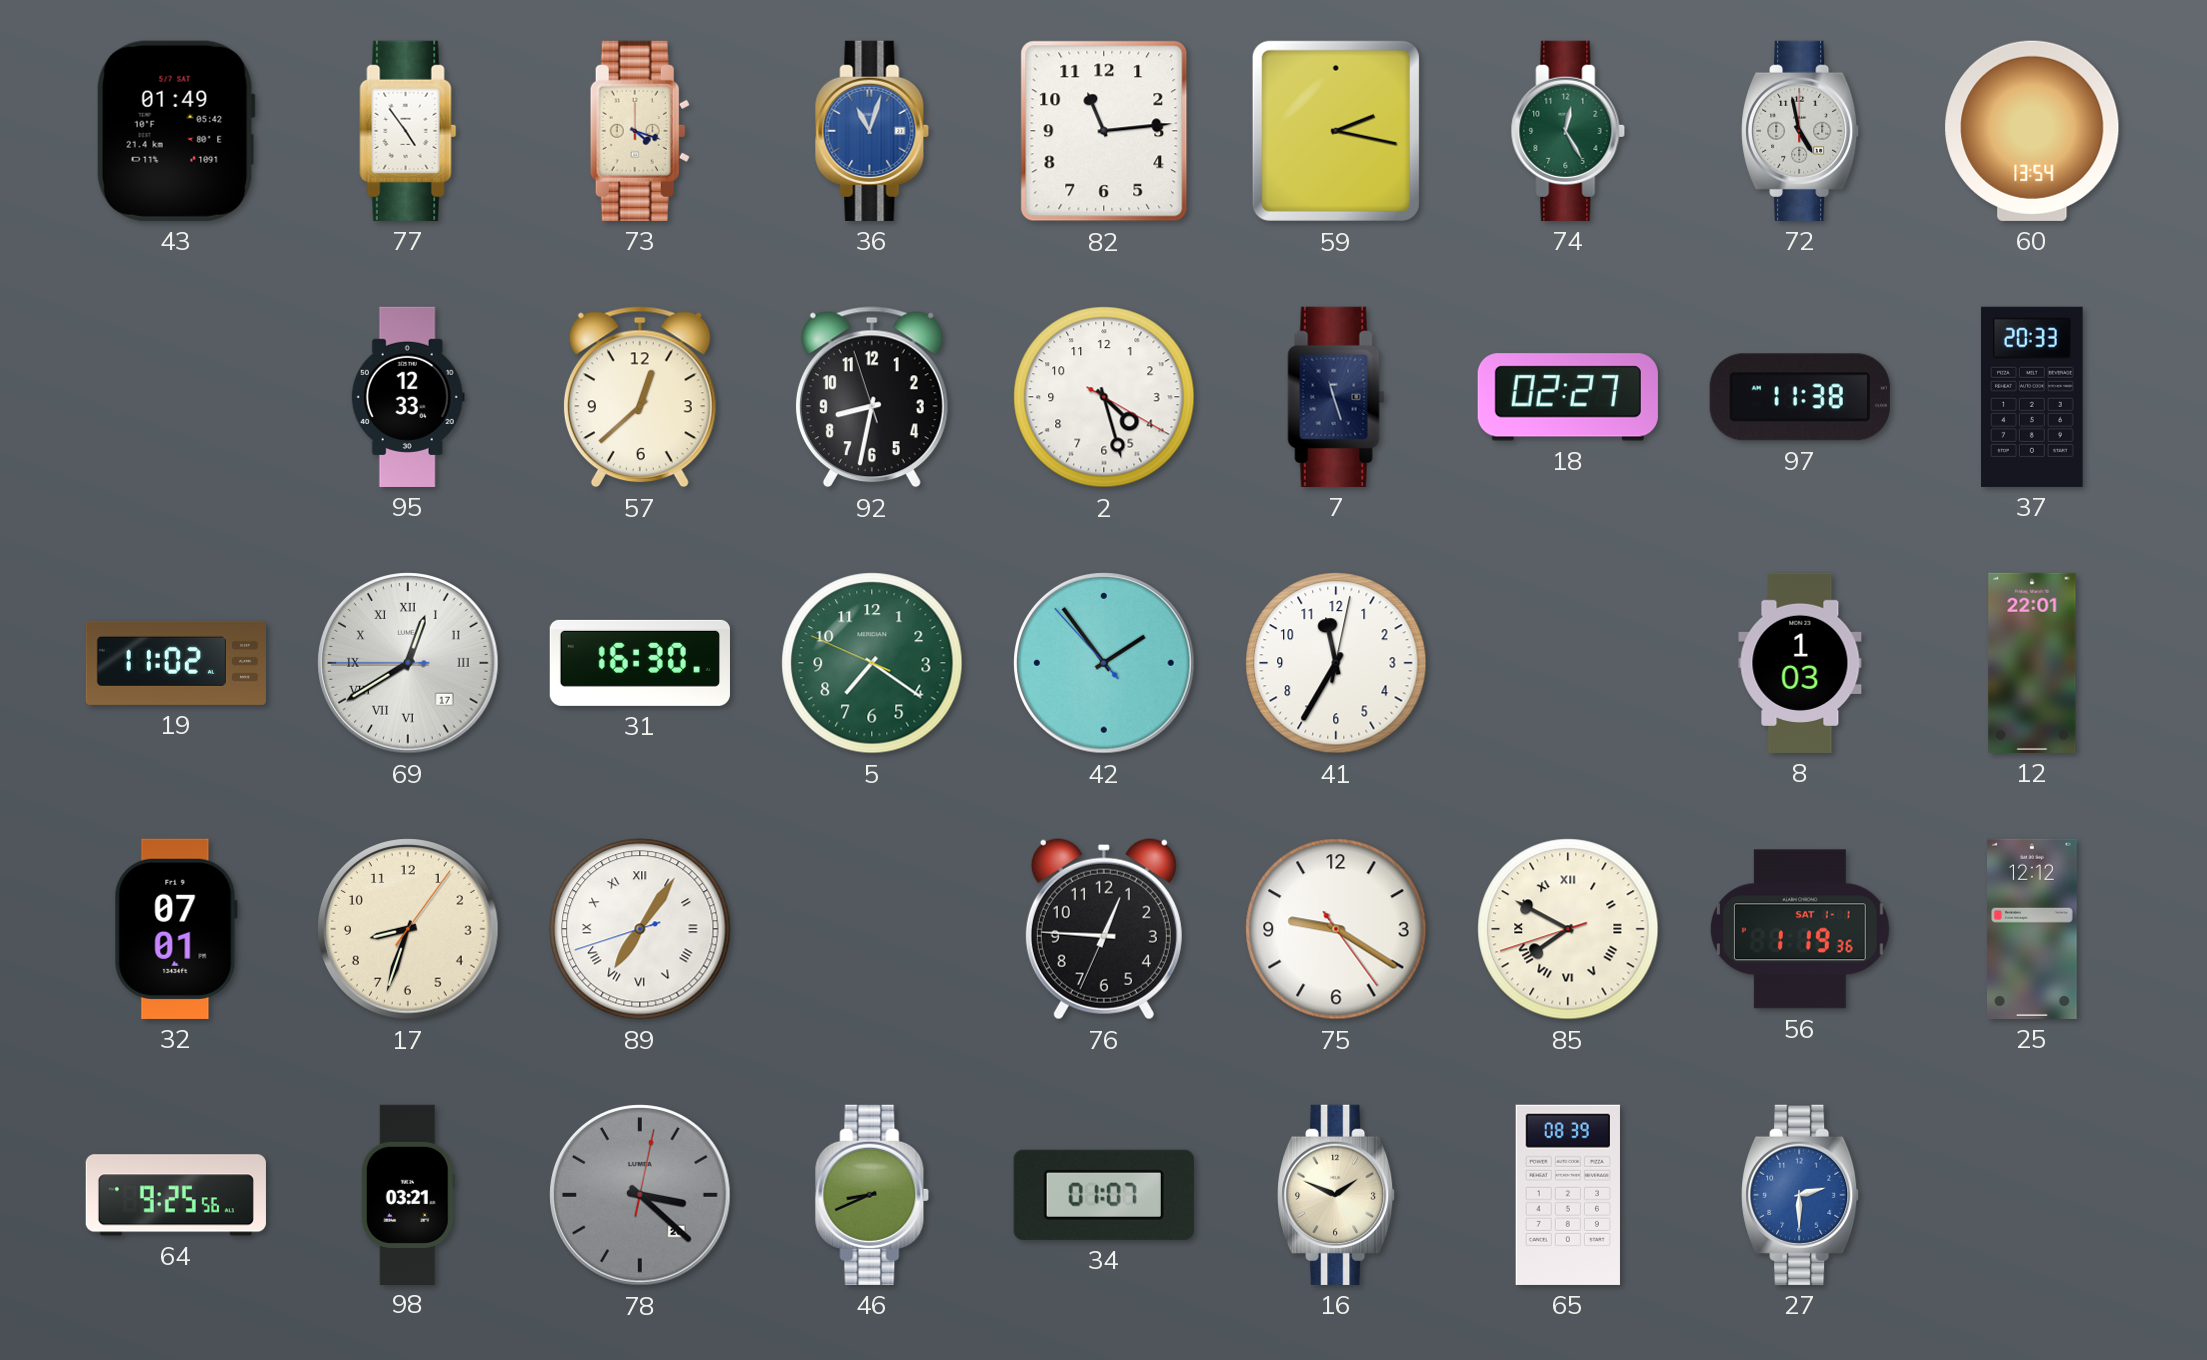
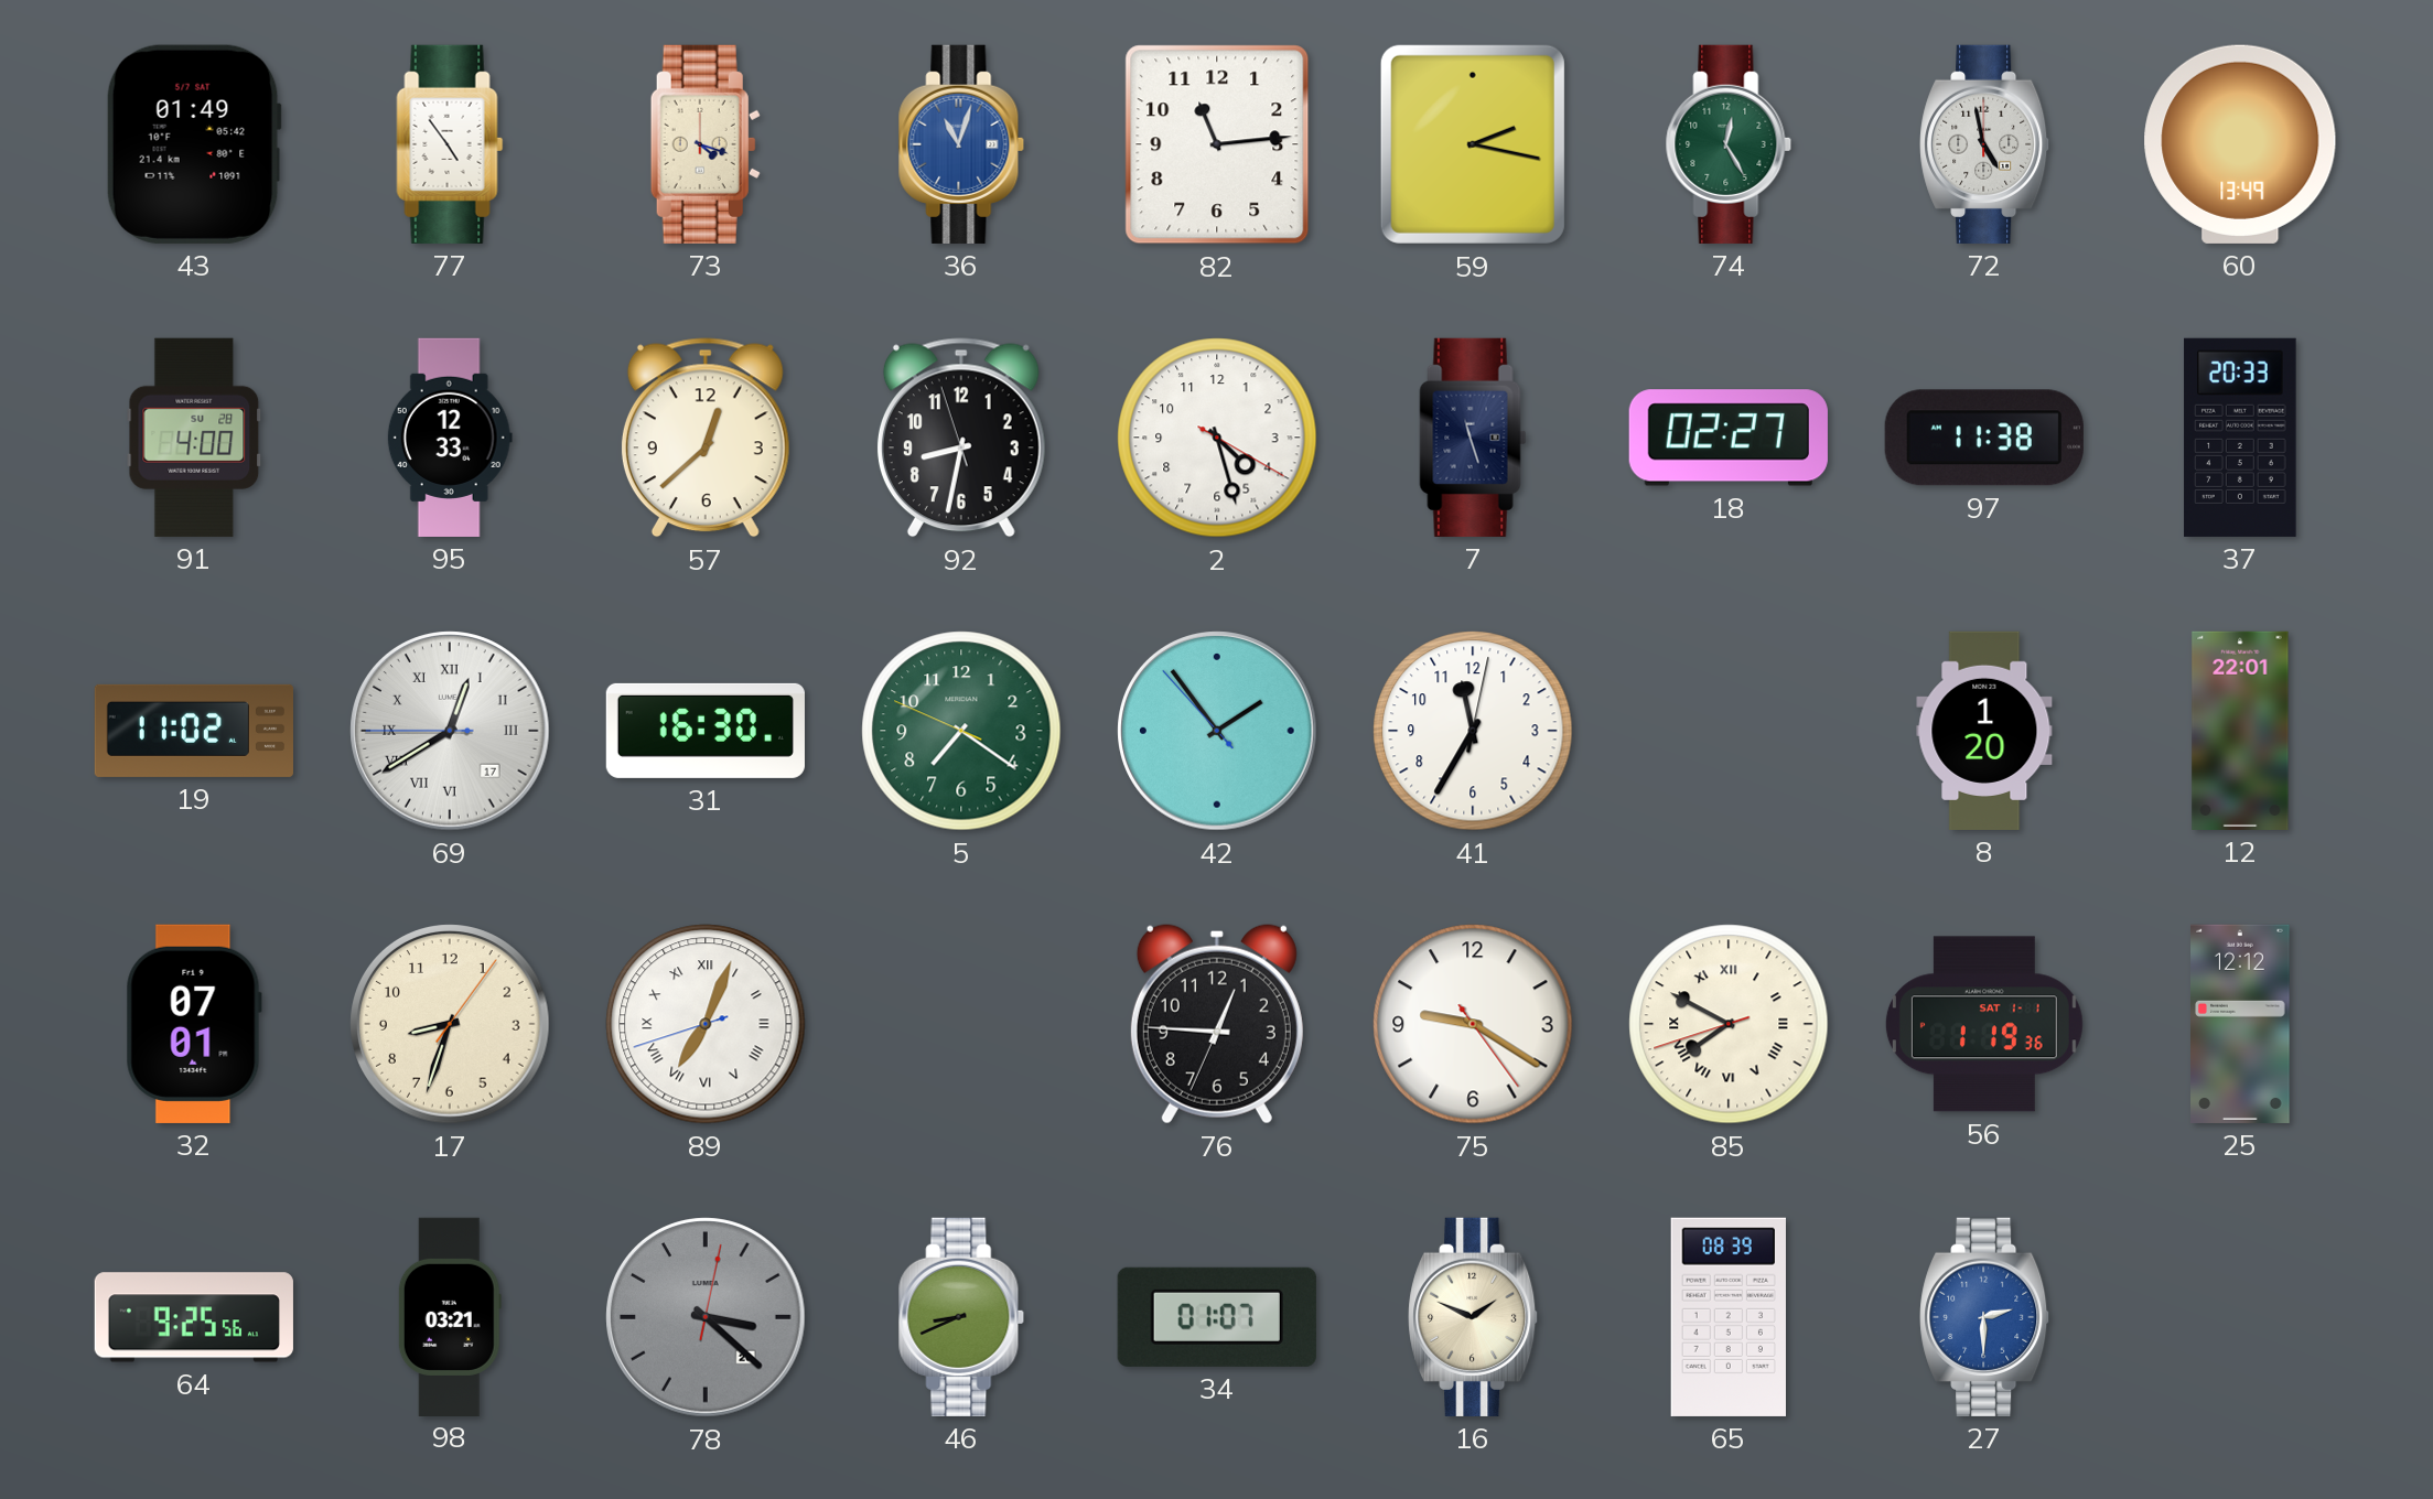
60: 13:54 -> 13:49 (2240, 144)
91: none -> 4:00 (194, 438)
8: 1:03 -> 1:20 (1984, 731)
89: 7:05 -> 7:03 (706, 1024)
